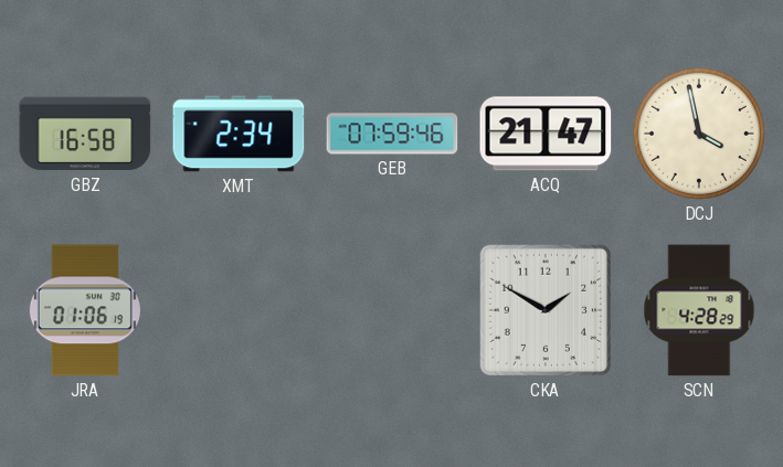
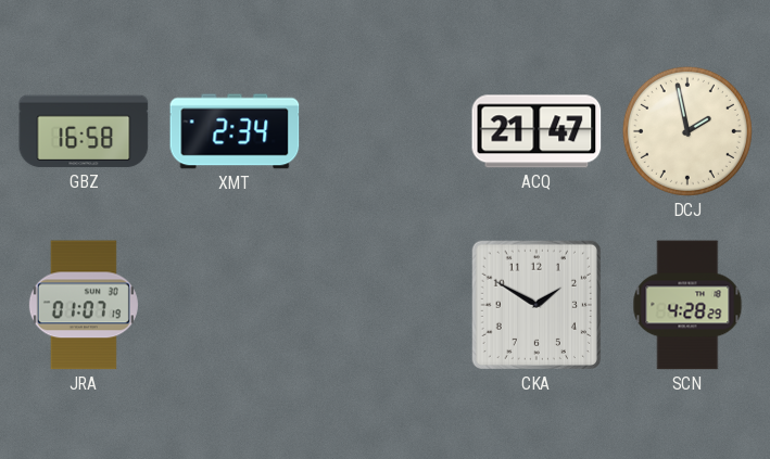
GEB: 07:59 -> none (392, 134)
DCJ: 3:58 -> 1:58 (687, 131)
JRA: 01:06 -> 01:07 (84, 305)
